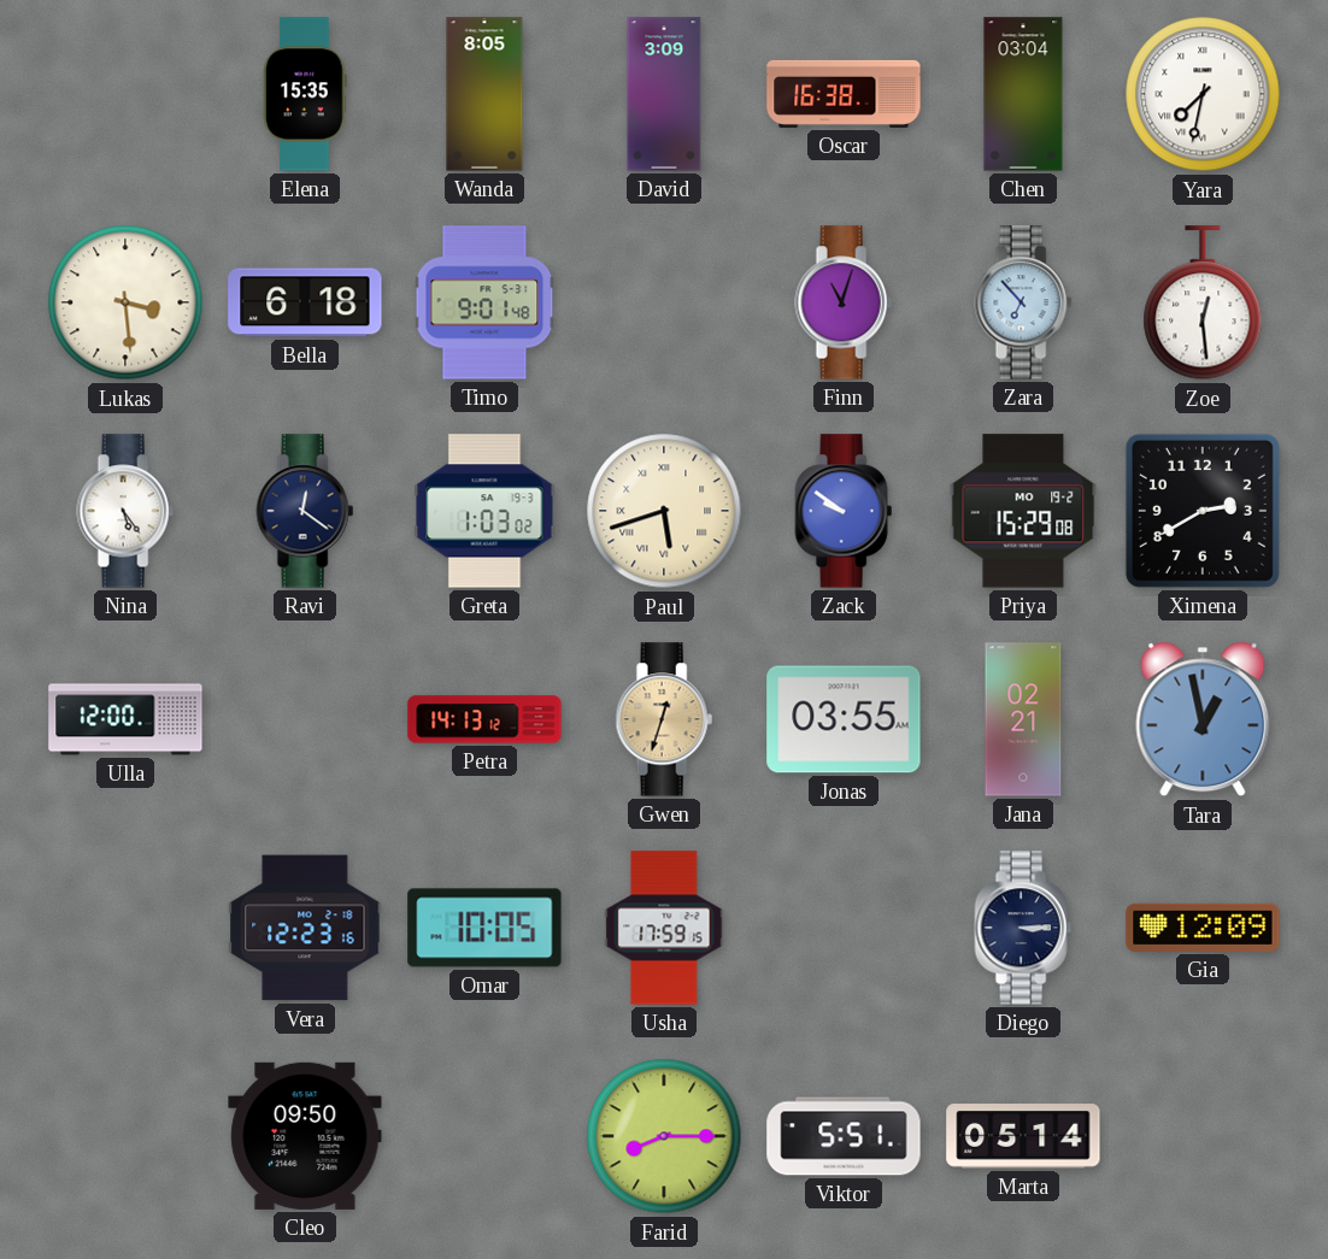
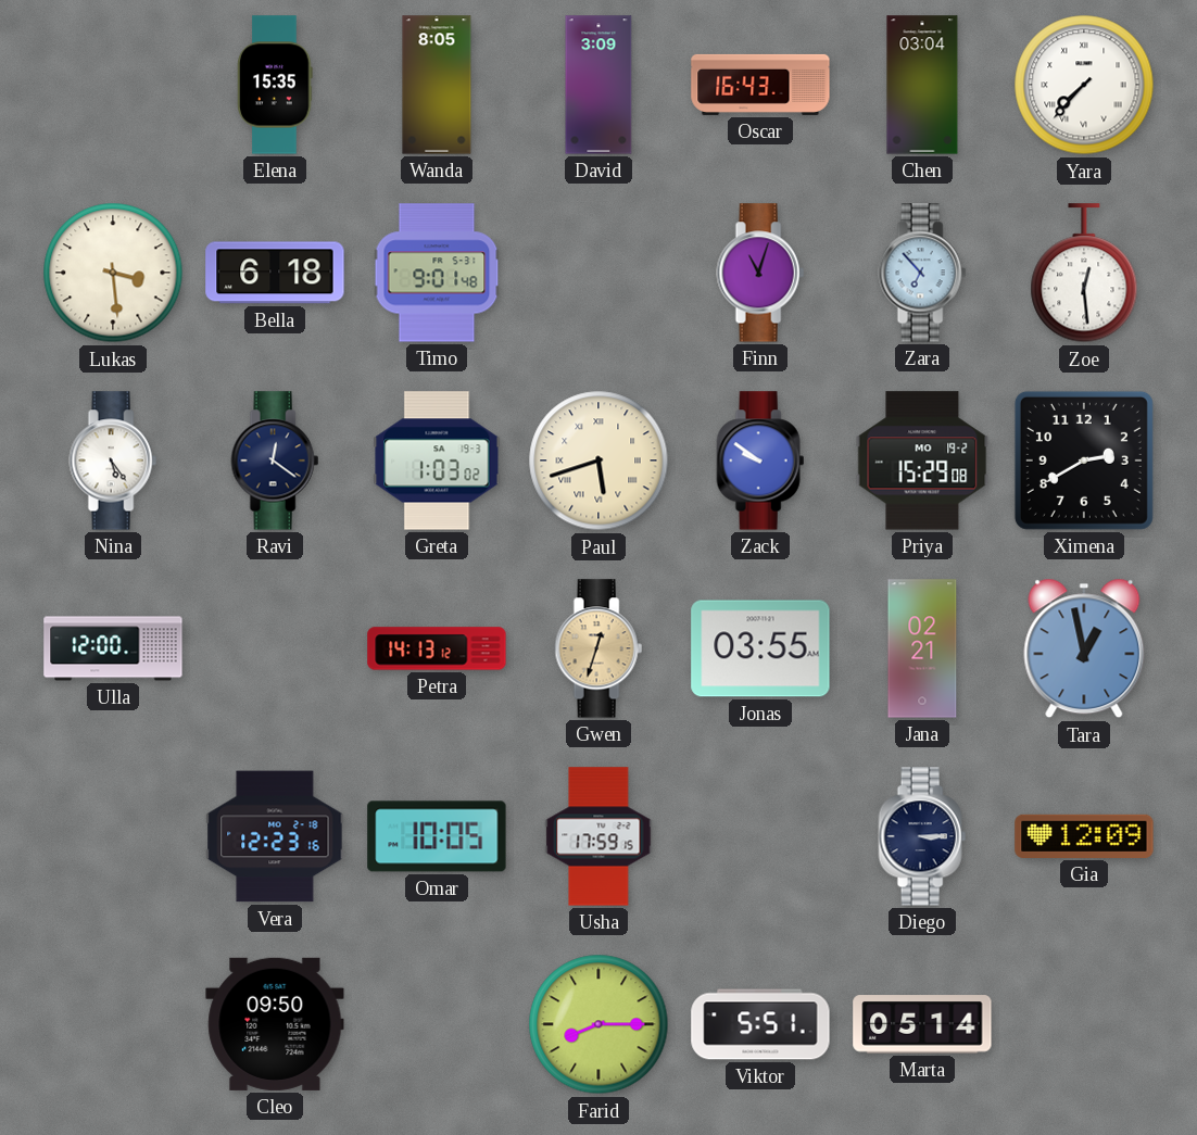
Oscar: 16:38 -> 16:43 (760, 85)
Yara: 7:32 -> 7:37 (1084, 85)
